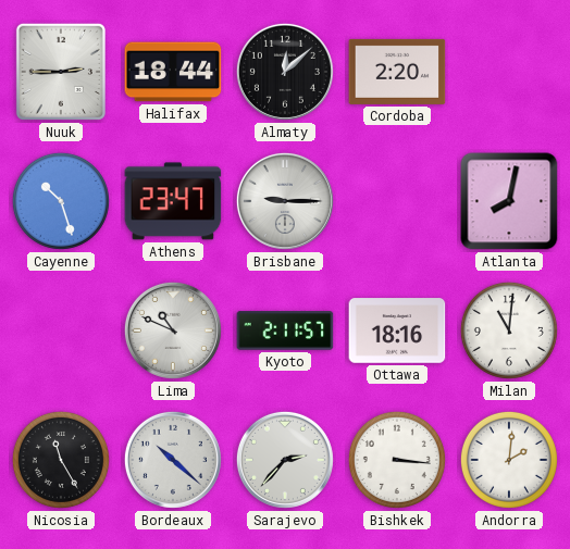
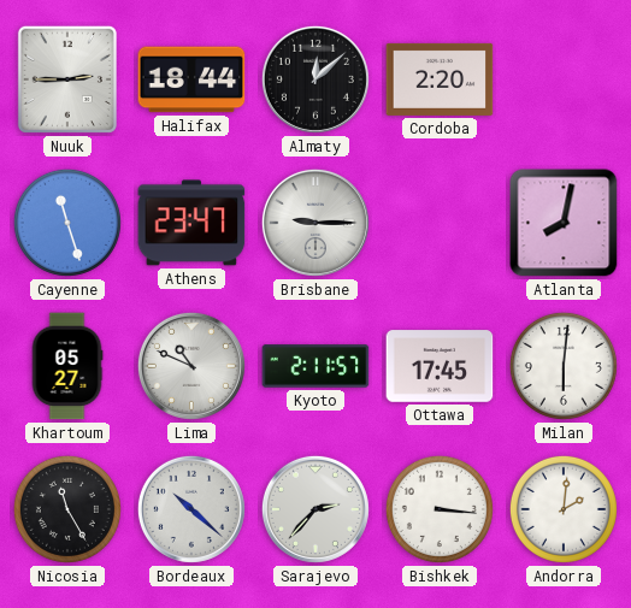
Cayenne: 10:27 -> 11:27 (67, 223)
Khartoum: none -> 05:27 (67, 366)
Ottawa: 18:16 -> 17:45 (440, 366)
Milan: 11:01 -> 6:01 (564, 366)
